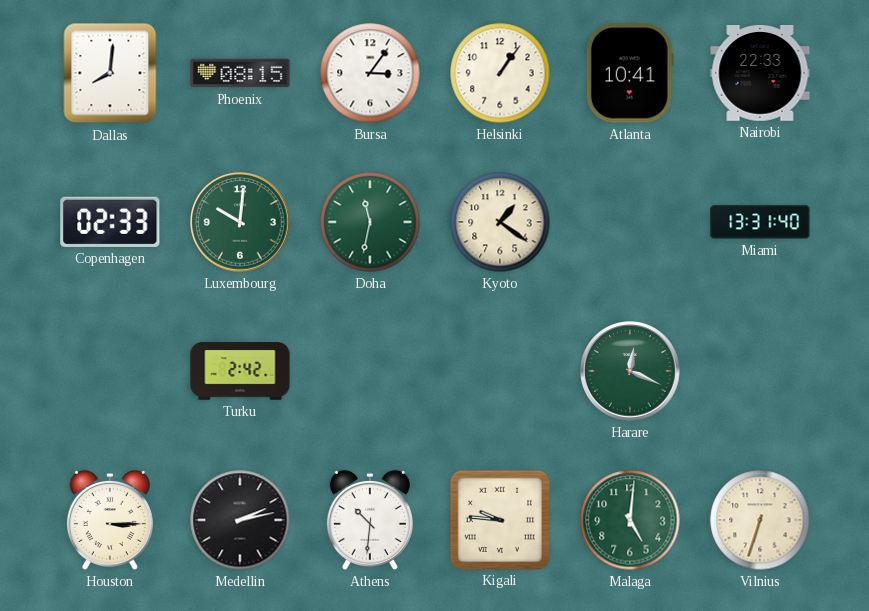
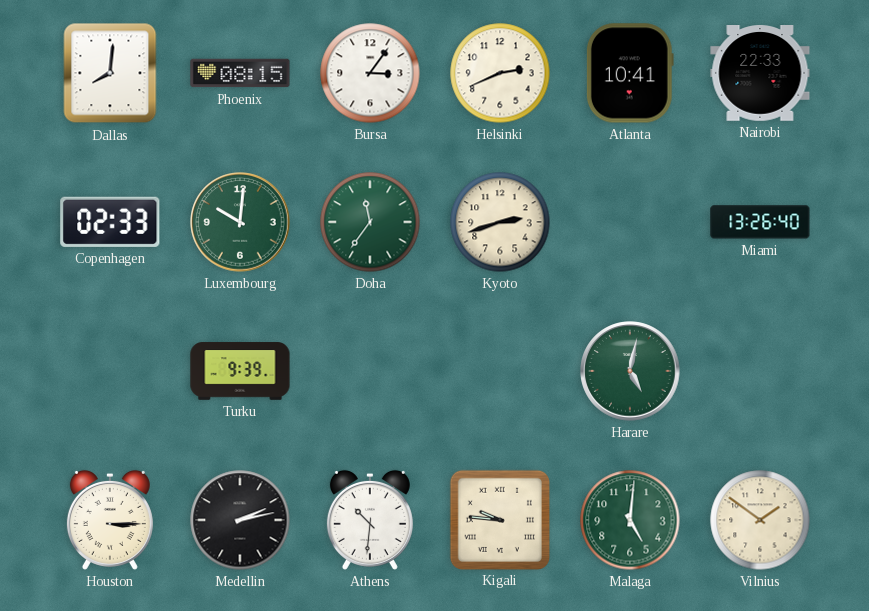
Helsinki: 1:06 -> 2:41 (500, 73)
Doha: 11:32 -> 11:36 (370, 222)
Kyoto: 1:21 -> 2:42 (500, 222)
Miami: 13:31 -> 13:26 (760, 222)
Turku: 2:42 -> 9:39 (240, 371)
Harare: 12:19 -> 5:02 (630, 371)
Vilnius: 6:33 -> 1:51 (760, 520)
